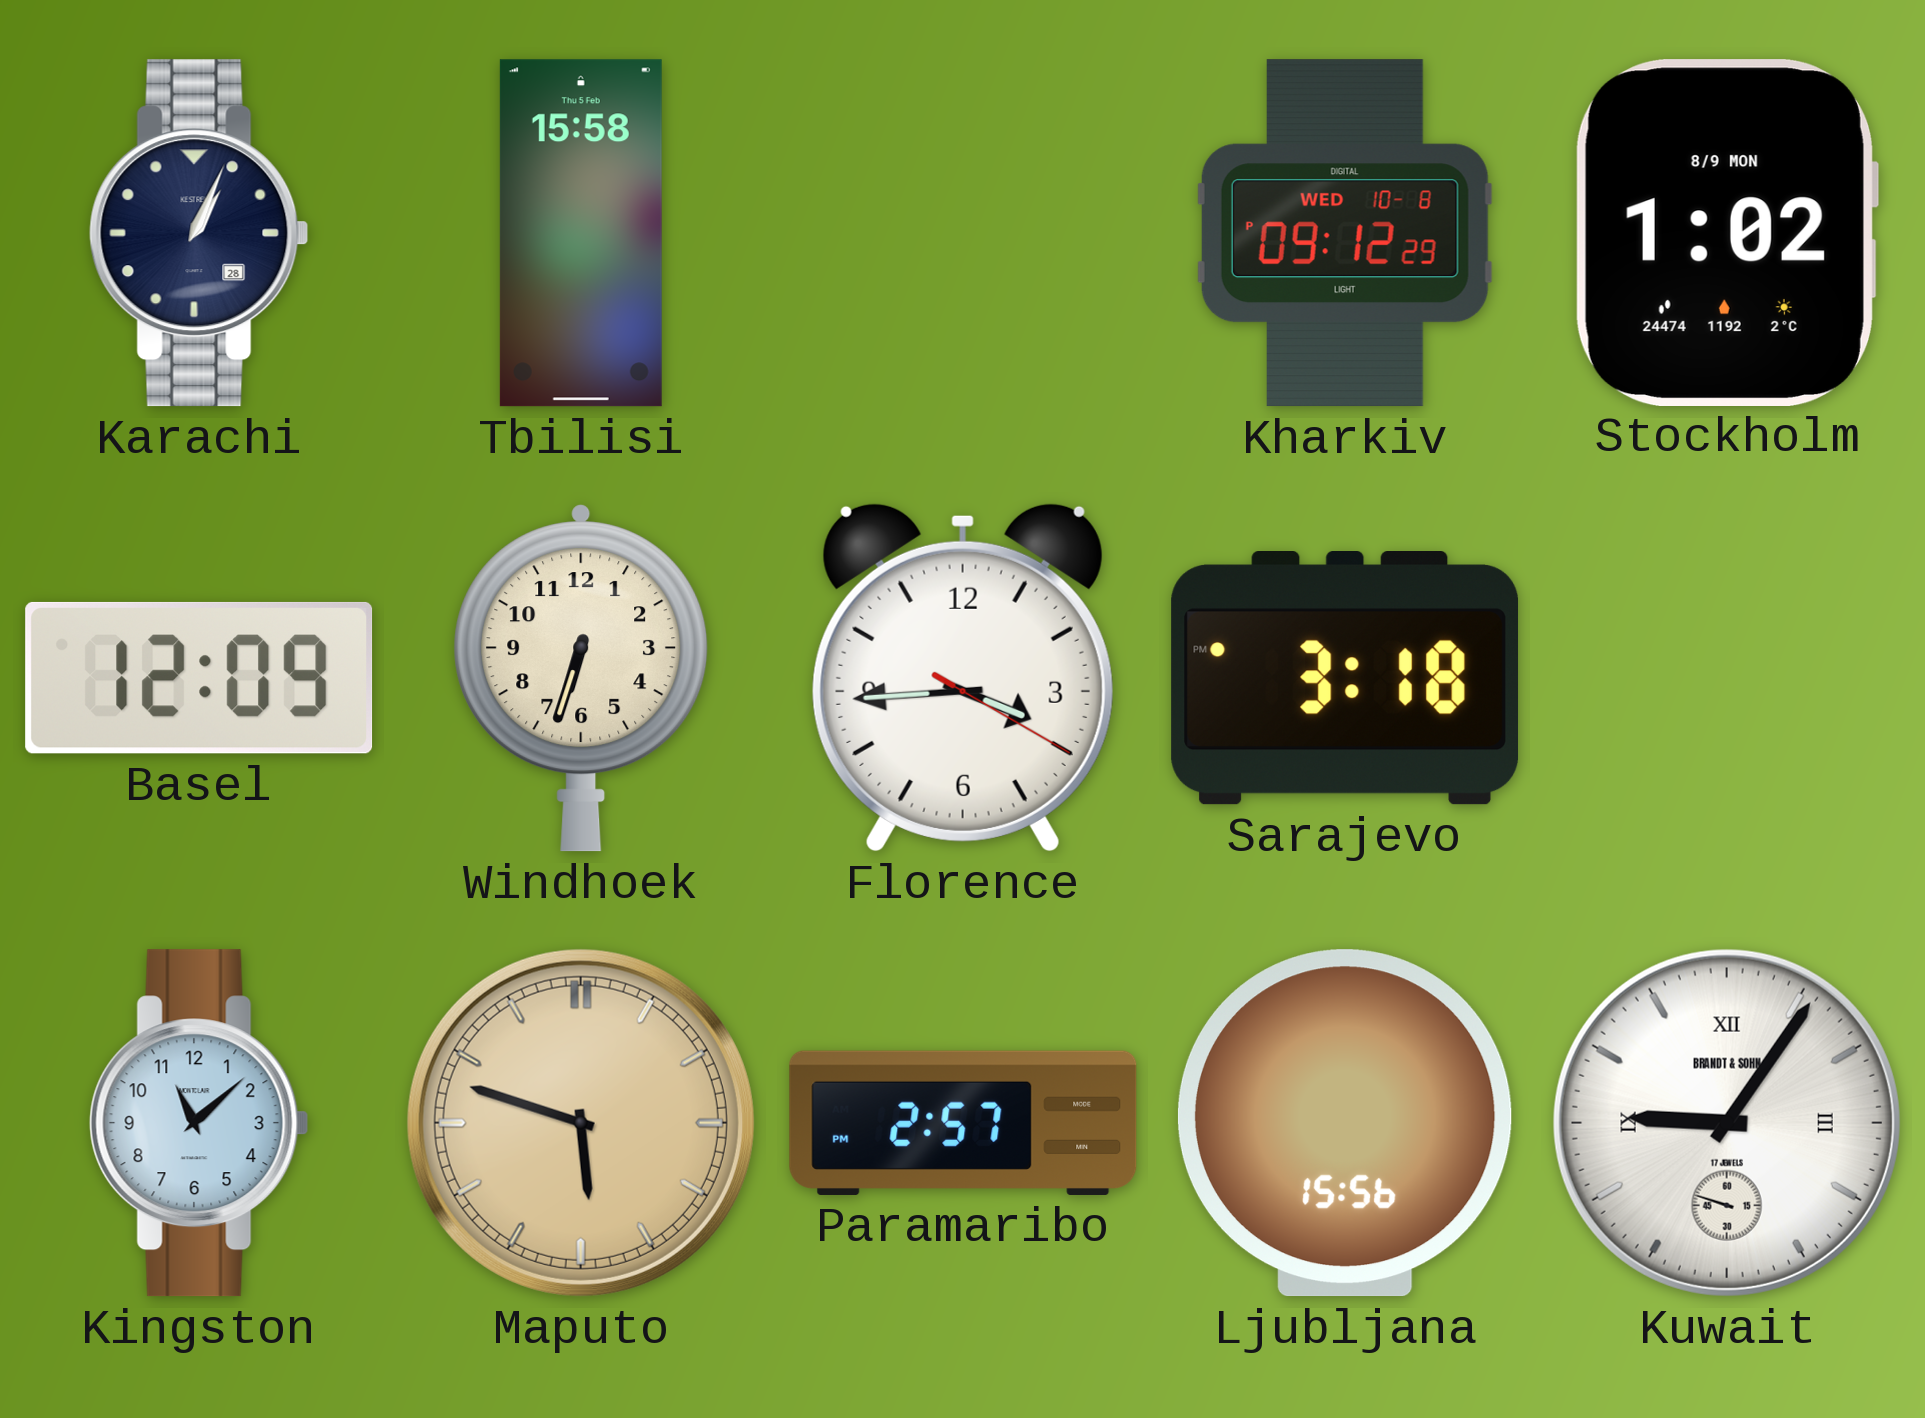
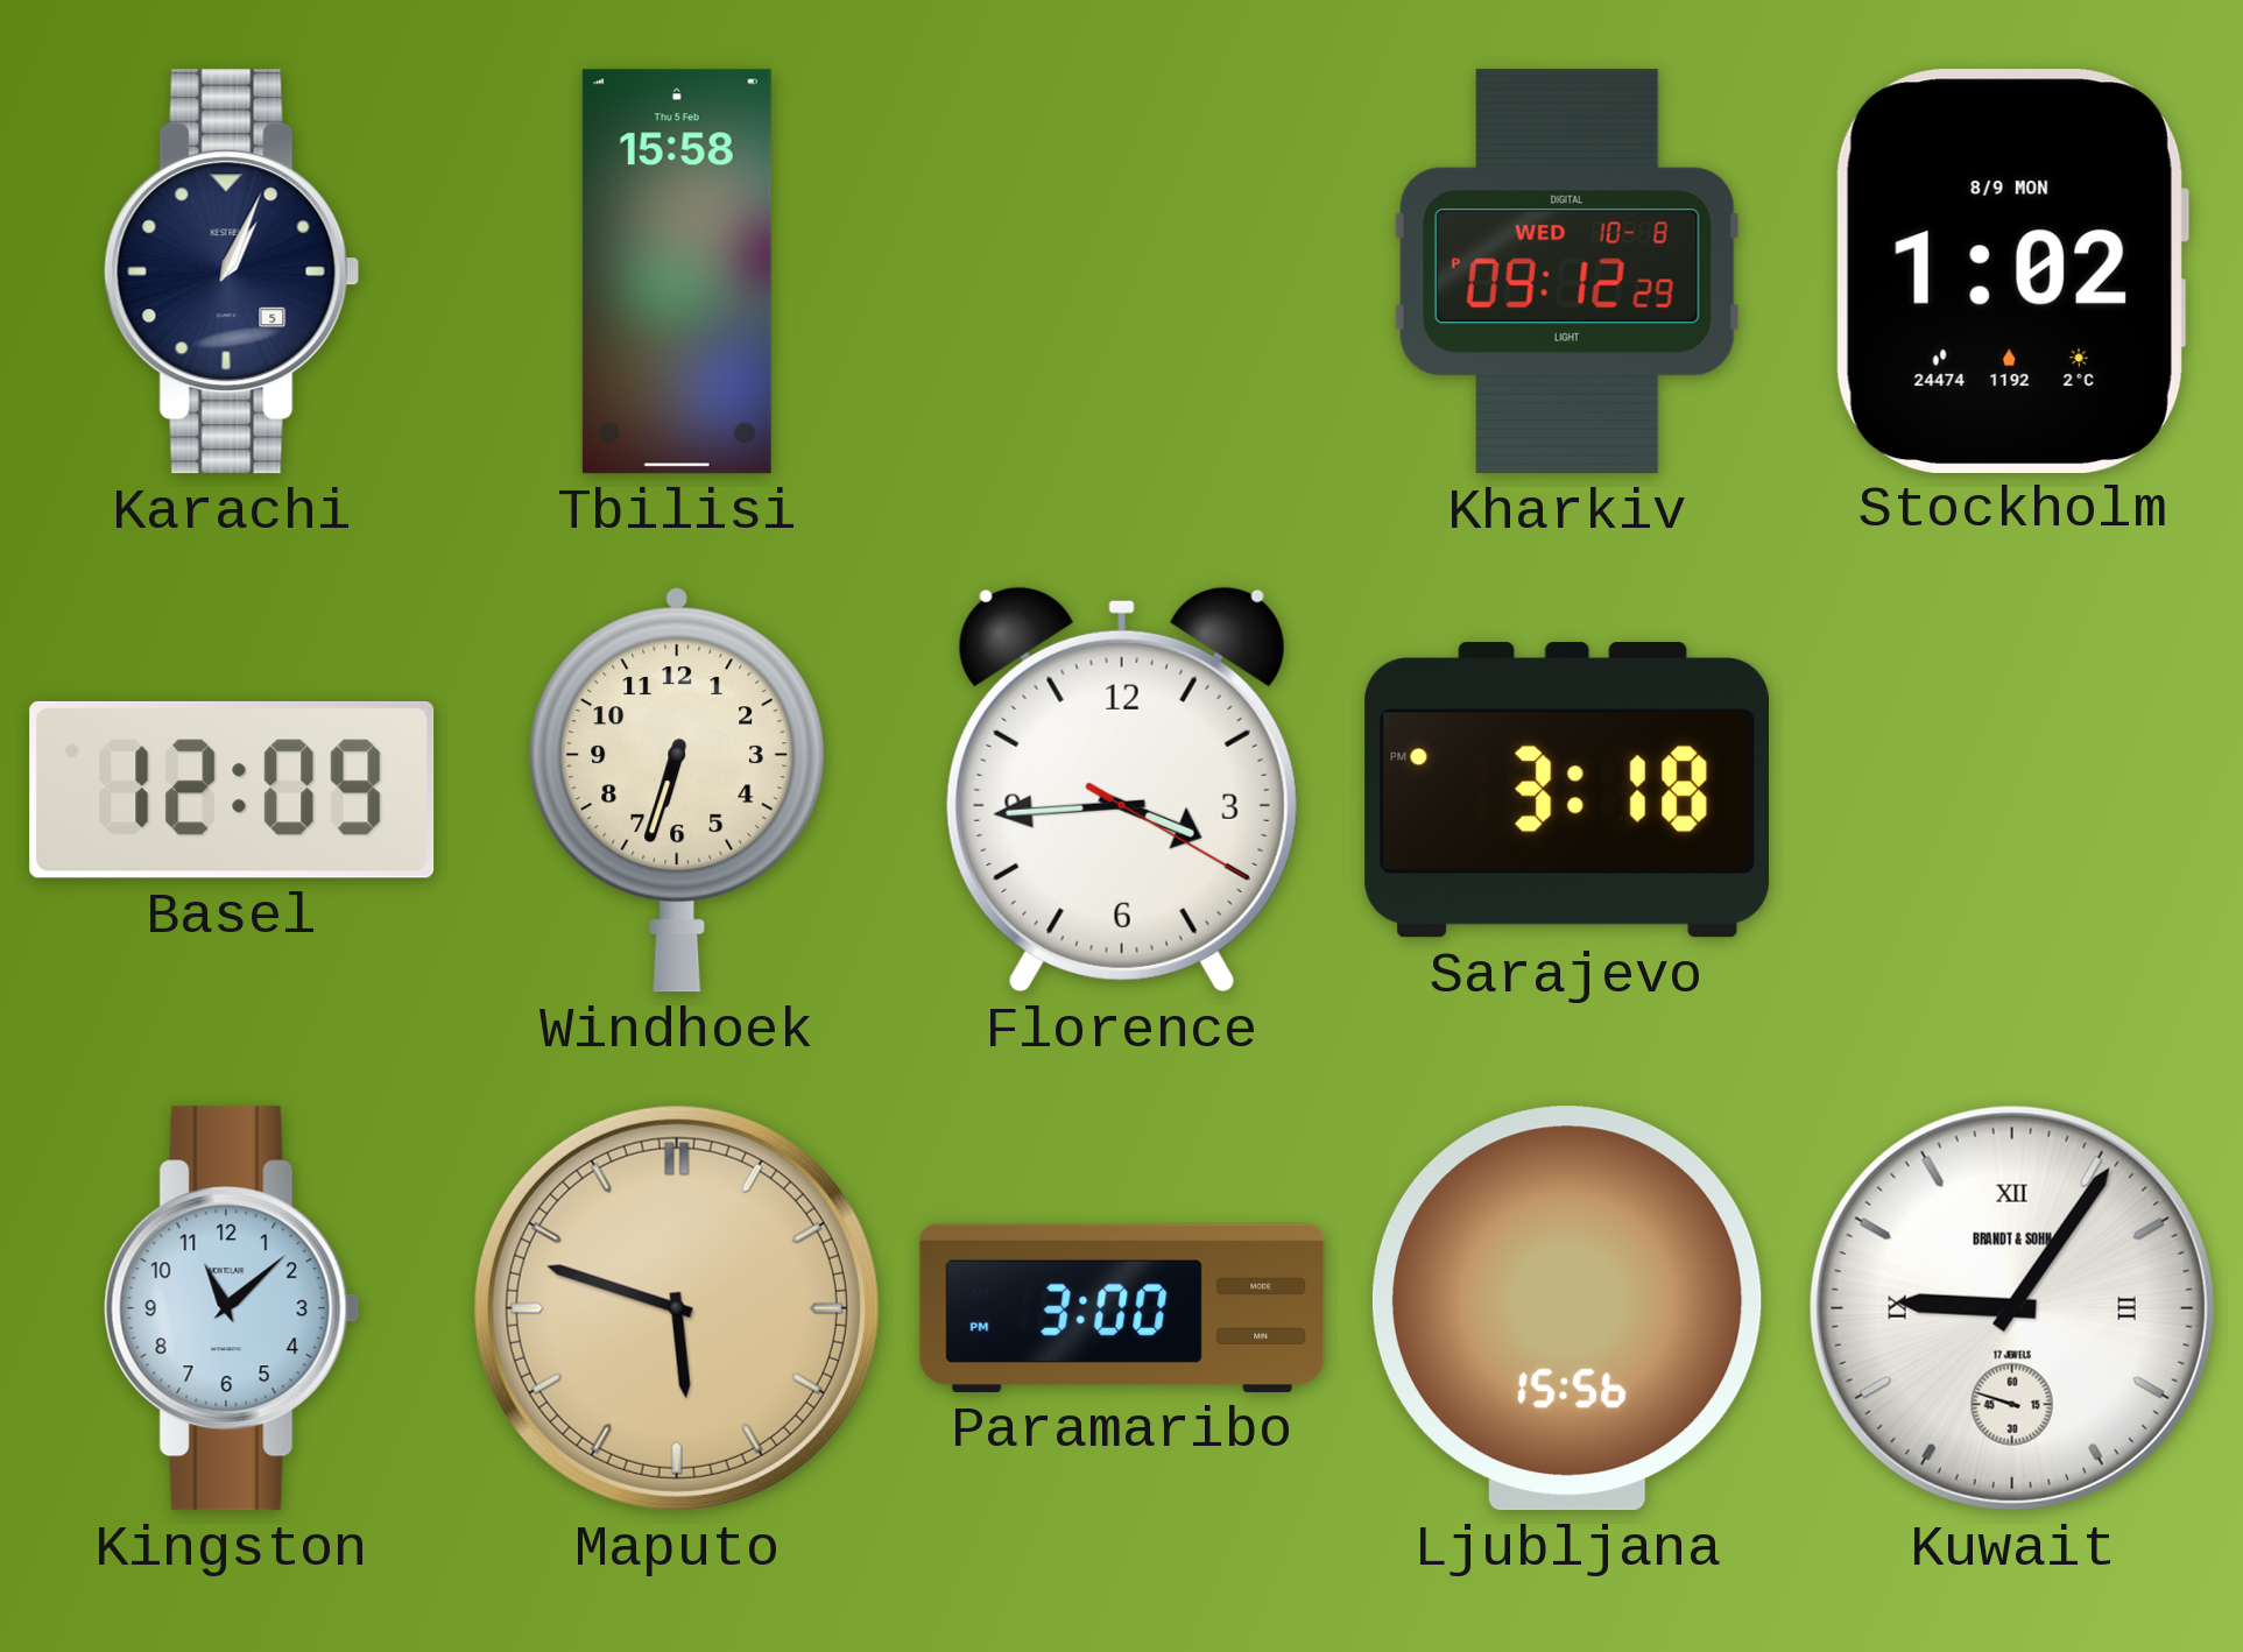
Karachi date: 28 -> 5 (232, 271)
Paramaribo: 2:57 -> 3:00 (1122, 1308)
